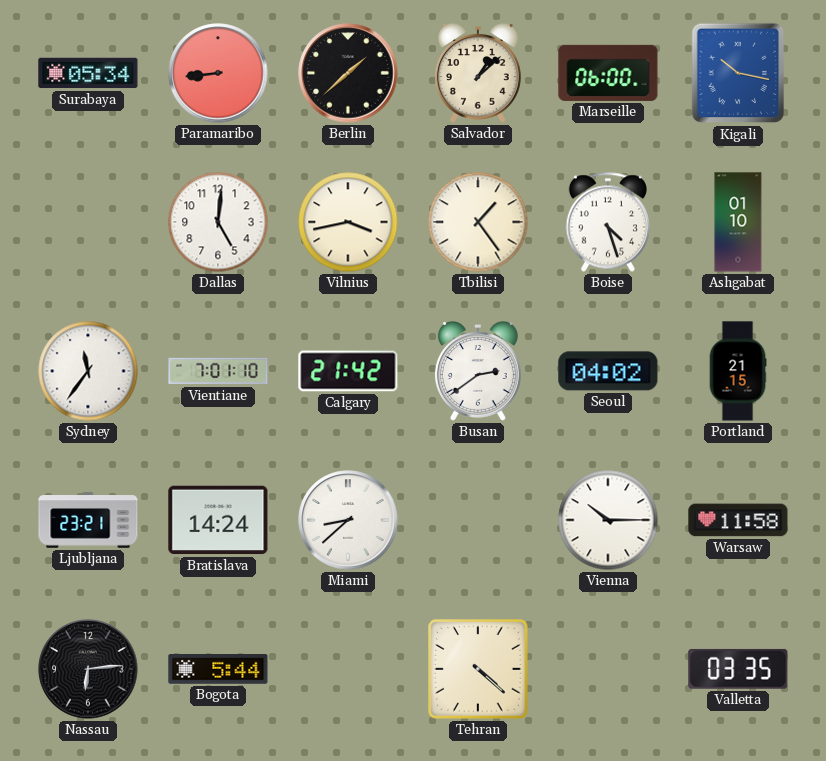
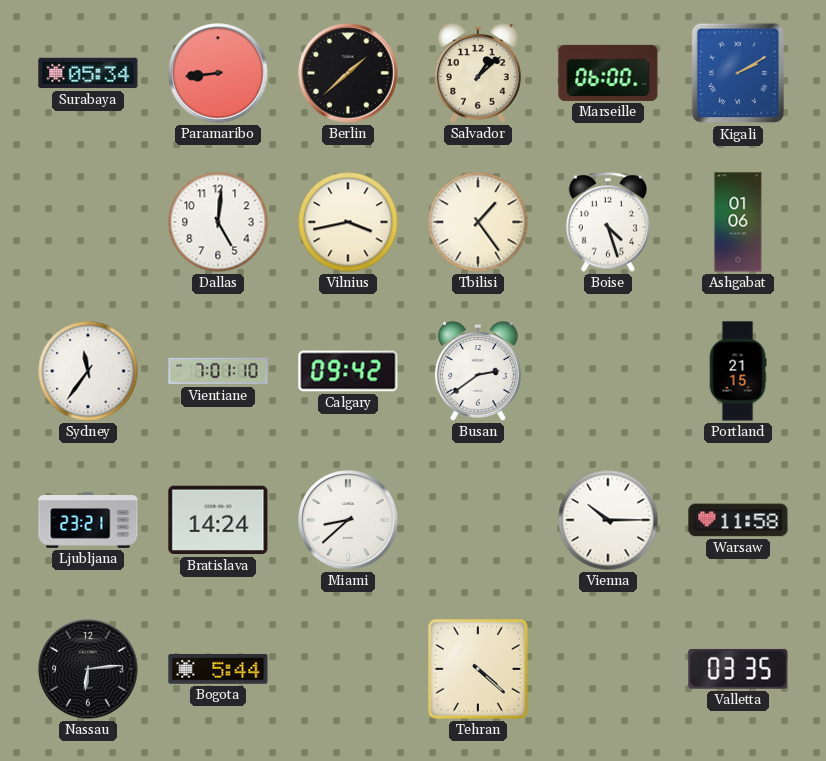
Kigali: 10:17 -> 2:10 (738, 73)
Ashgabat: 01:10 -> 01:06 (738, 222)
Calgary: 21:42 -> 09:42 (348, 371)
Seoul: 04:02 -> none (608, 371)
